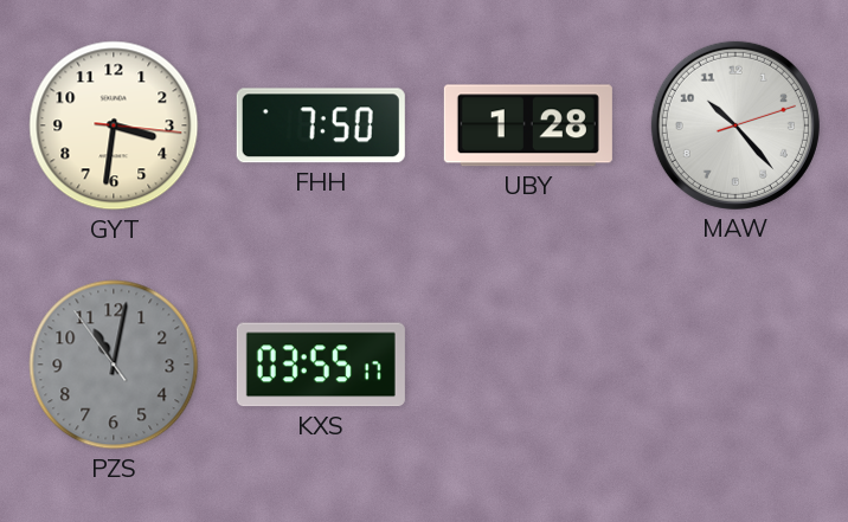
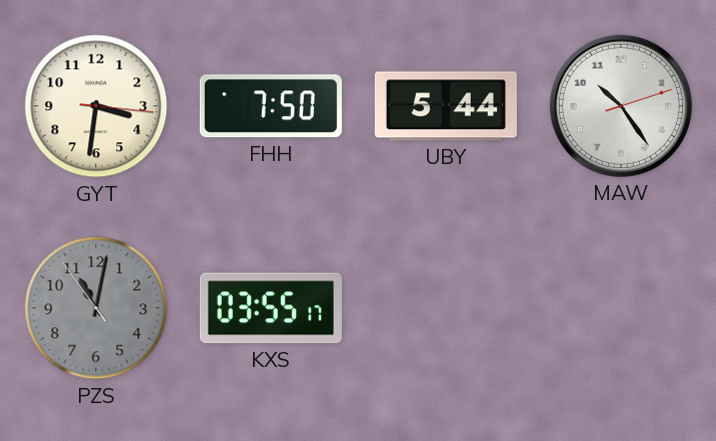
UBY: 1:28 -> 5:44 (446, 106)
MAW: 10:23 -> 10:24 (621, 106)
